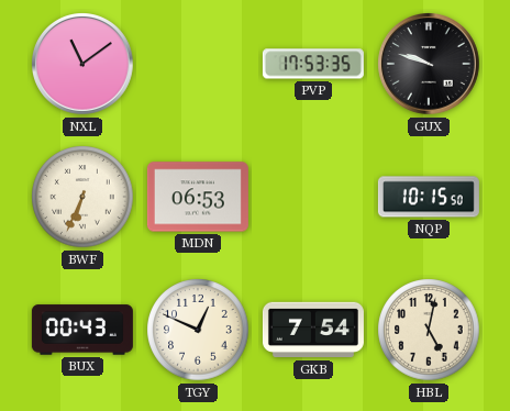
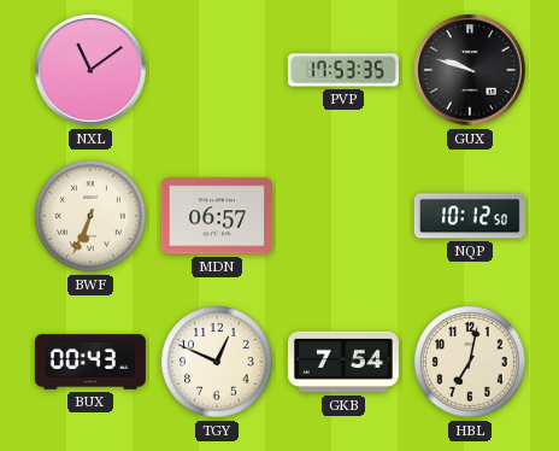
MDN: 06:53 -> 06:57 (217, 216)
NQP: 10:15 -> 10:12 (470, 216)
HBL: 5:02 -> 7:02 (470, 362)
